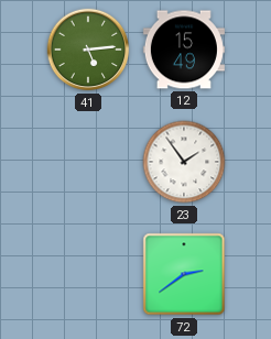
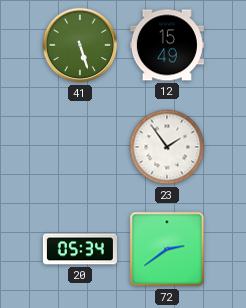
41: 5:14 -> 5:27 (80, 45)
20: none -> 05:34 (80, 249)
